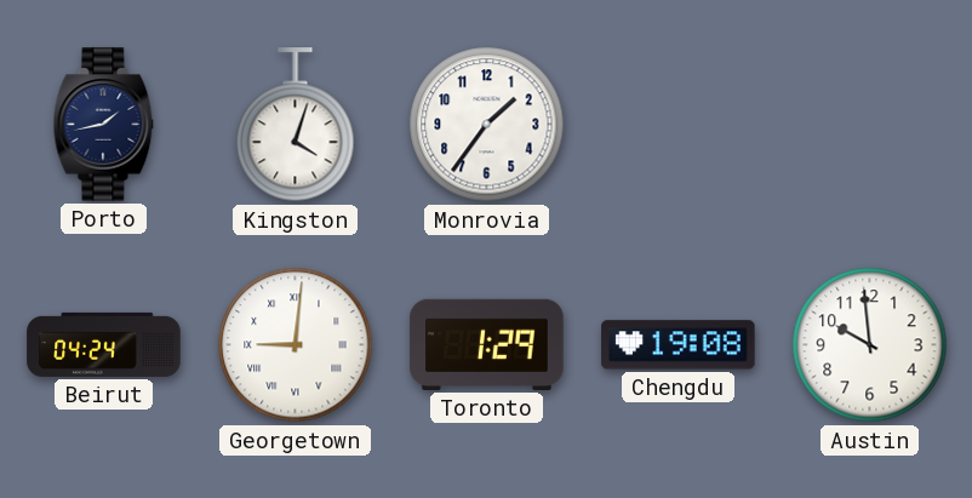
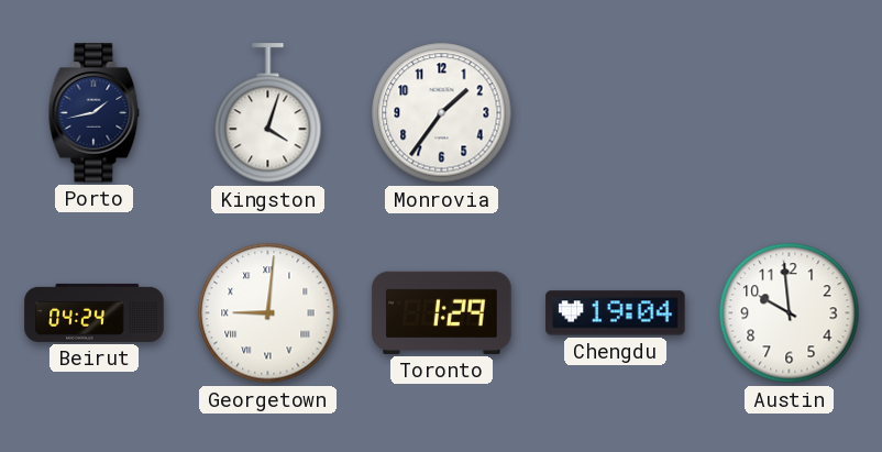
Chengdu: 19:08 -> 19:04 (616, 313)
